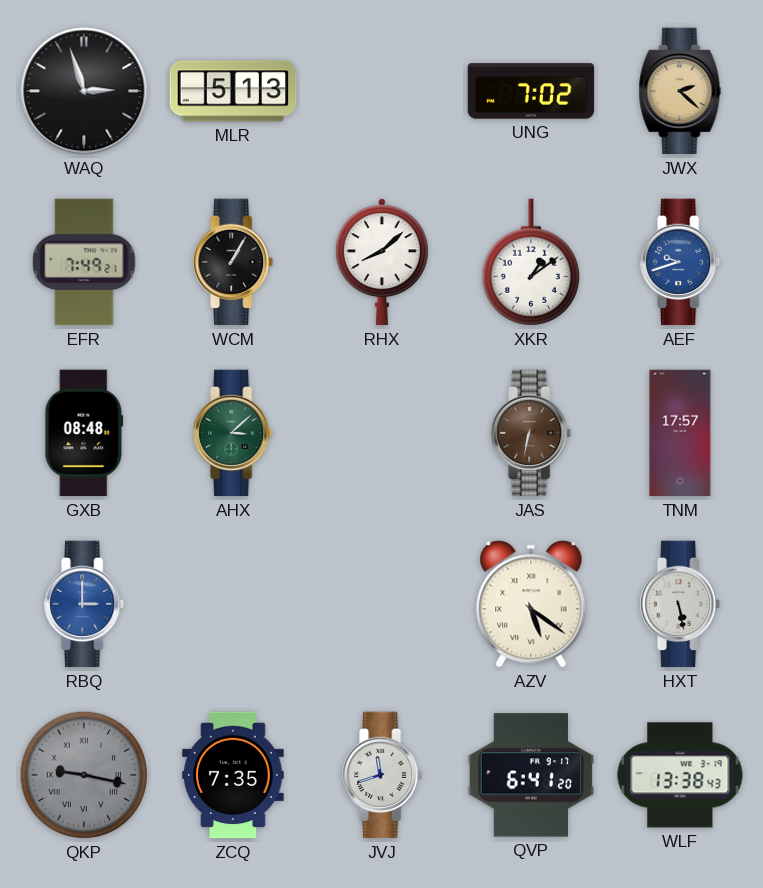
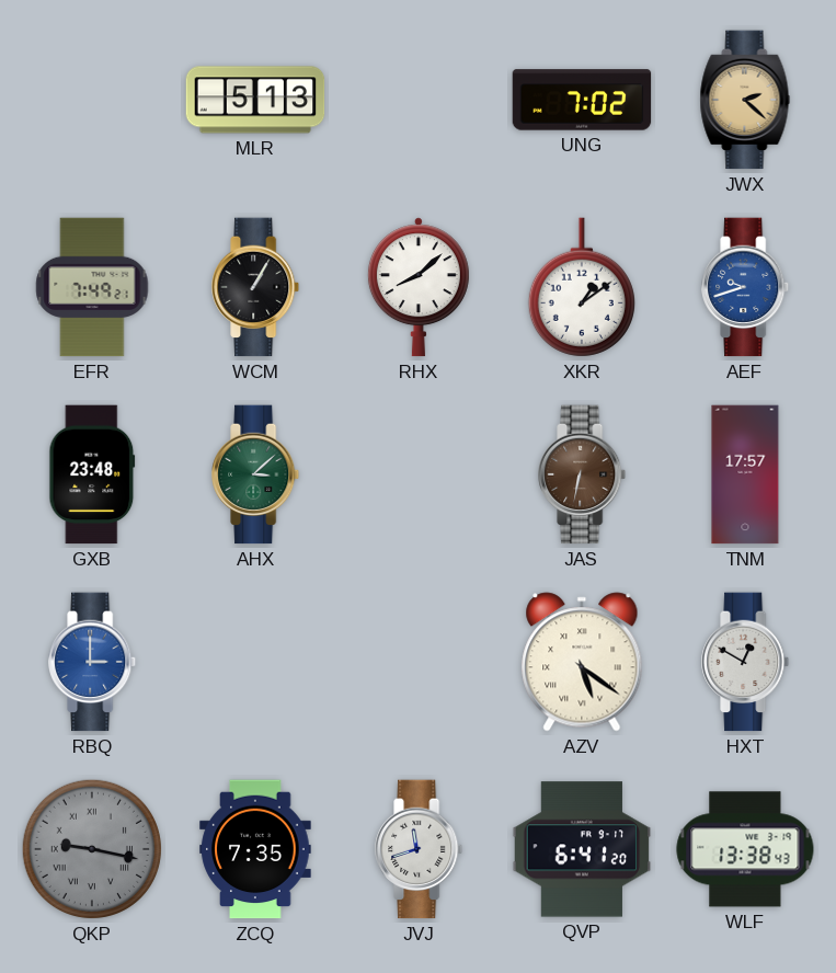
WAQ: 2:57 -> none (84, 91)
GXB: 08:48 -> 23:48 (92, 474)
HXT: 5:28 -> 12:50 (746, 662)
